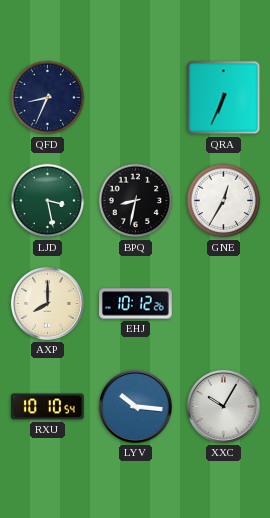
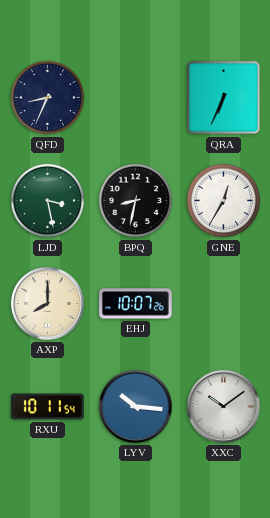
EHJ: 10:12 -> 10:07 (136, 304)
RXU: 10:10 -> 10:11 (48, 407)
XXC: 10:05 -> 10:09 (223, 406)
